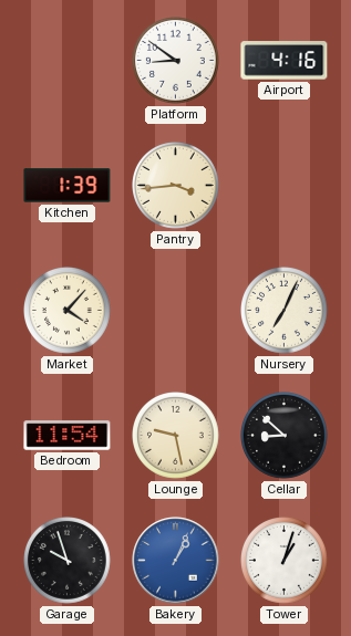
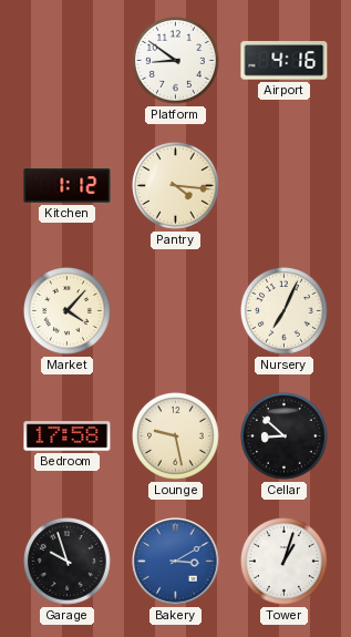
Kitchen: 1:39 -> 1:12 (68, 186)
Pantry: 3:44 -> 4:16 (176, 186)
Bedroom: 11:54 -> 17:58 (68, 436)
Bakery: 1:04 -> 3:10 (176, 562)
